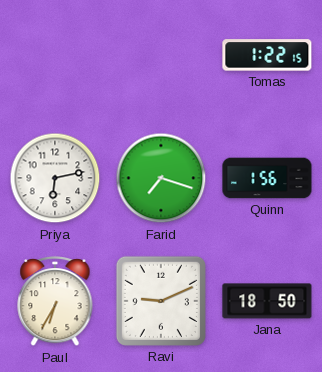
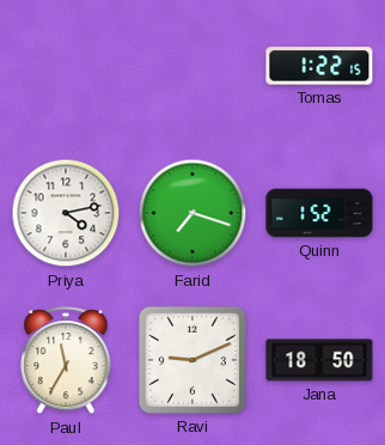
Priya: 6:13 -> 4:13 (66, 213)
Quinn: 1:56 -> 1:52 (319, 213)
Paul: 6:35 -> 11:35 (66, 361)
